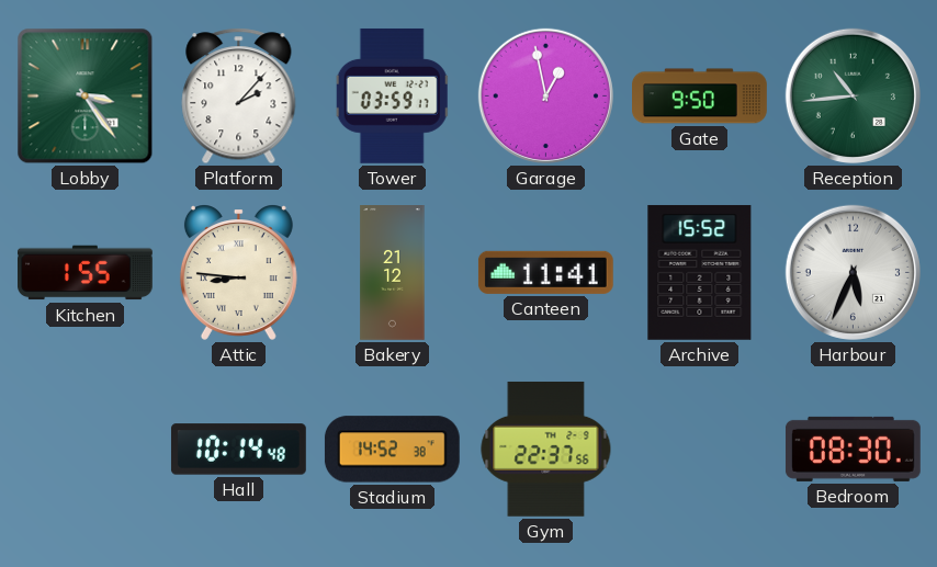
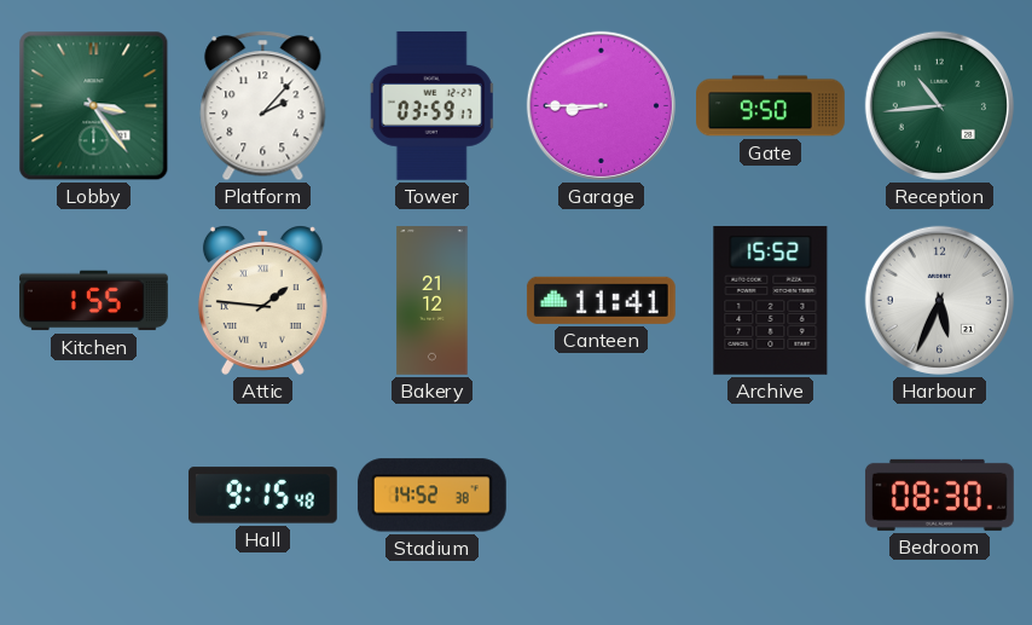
Garage: 12:58 -> 8:45 (601, 105)
Attic: 8:46 -> 1:46 (262, 300)
Hall: 10:14 -> 9:15 (262, 496)
Gym: 22:37 -> none (546, 449)
